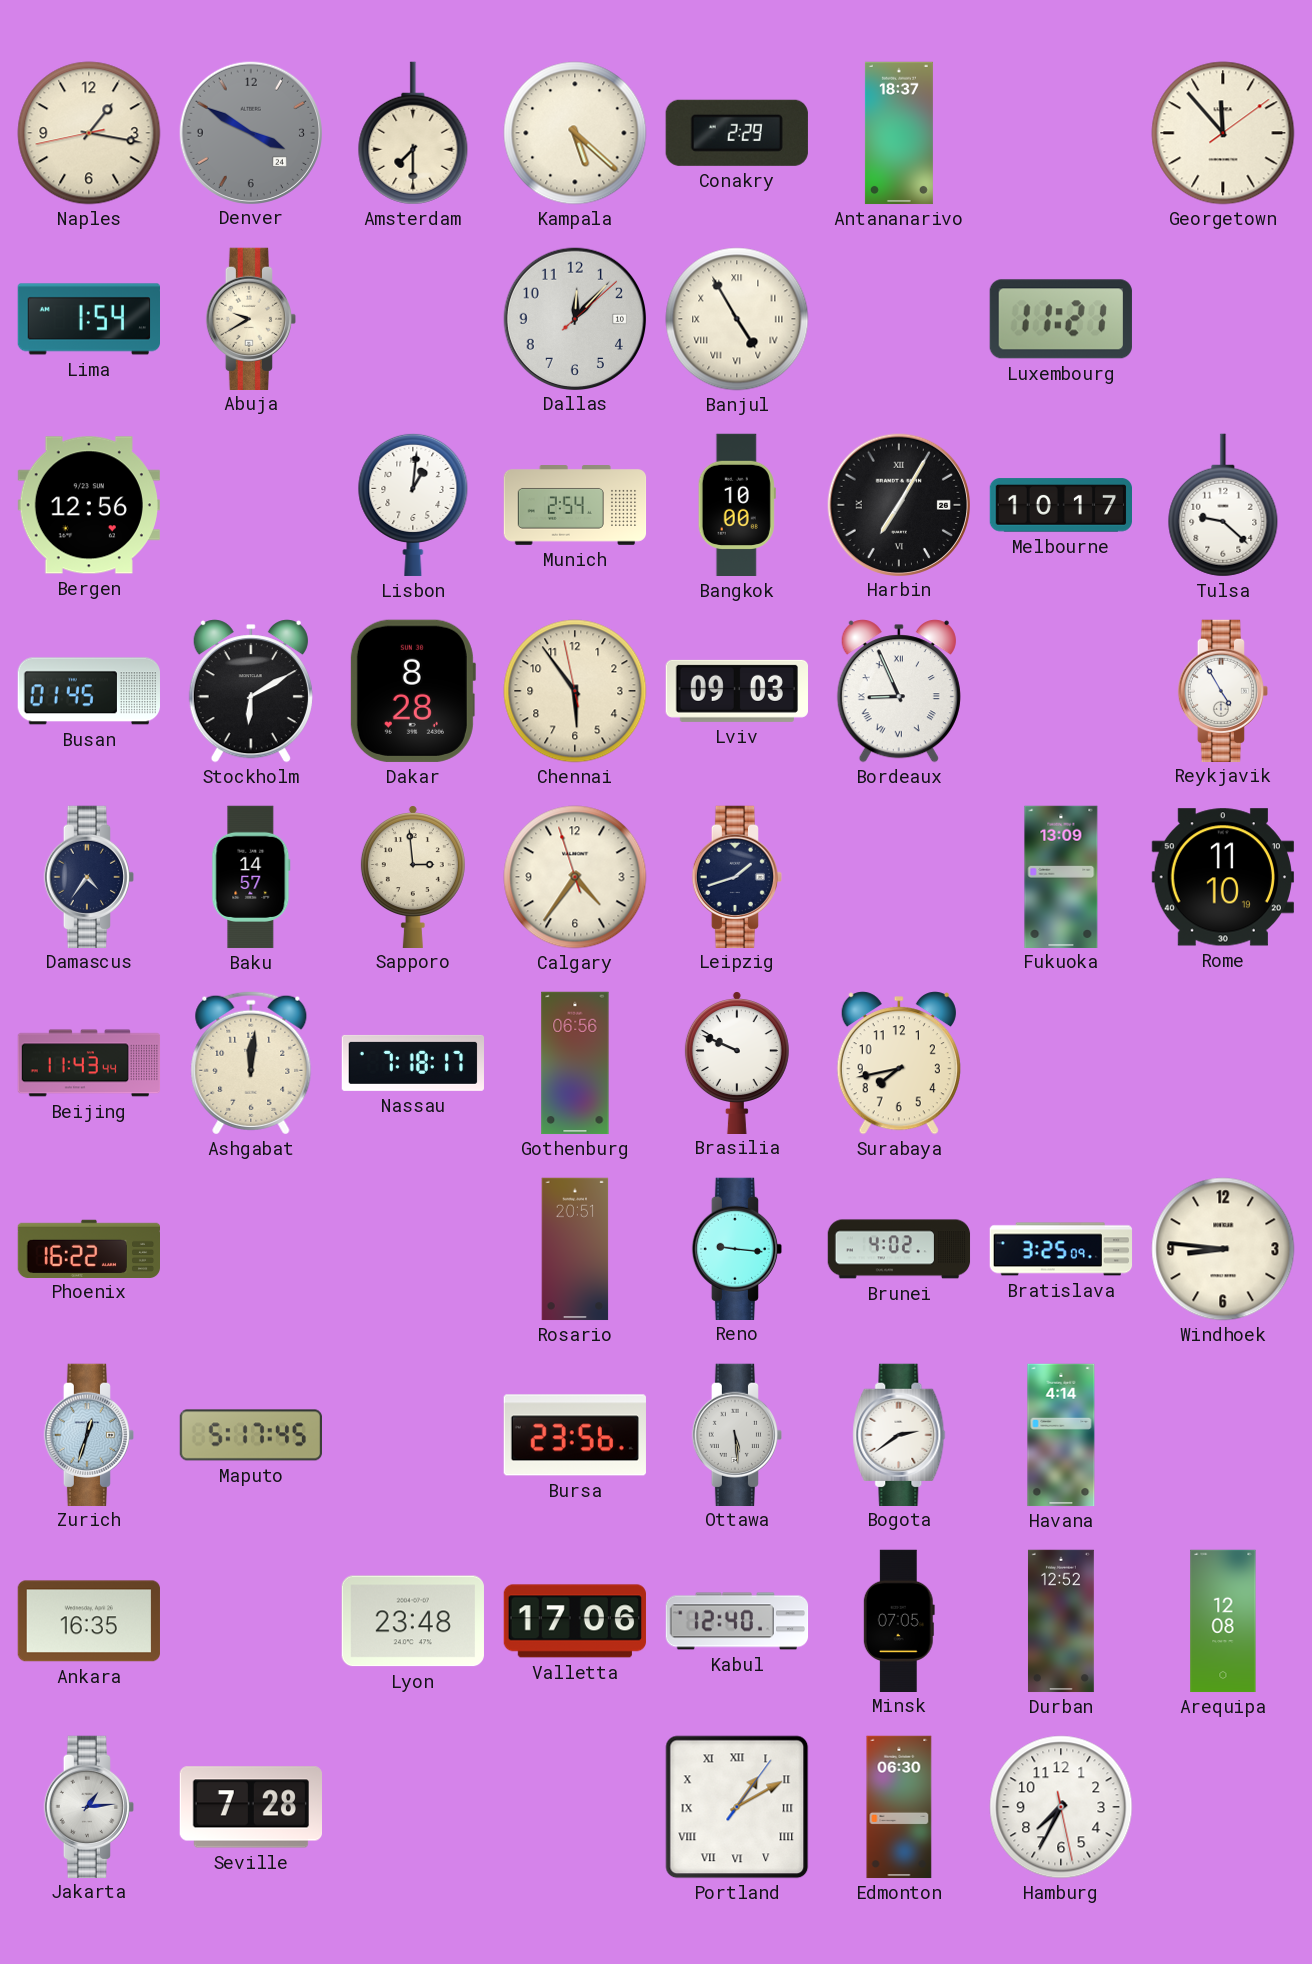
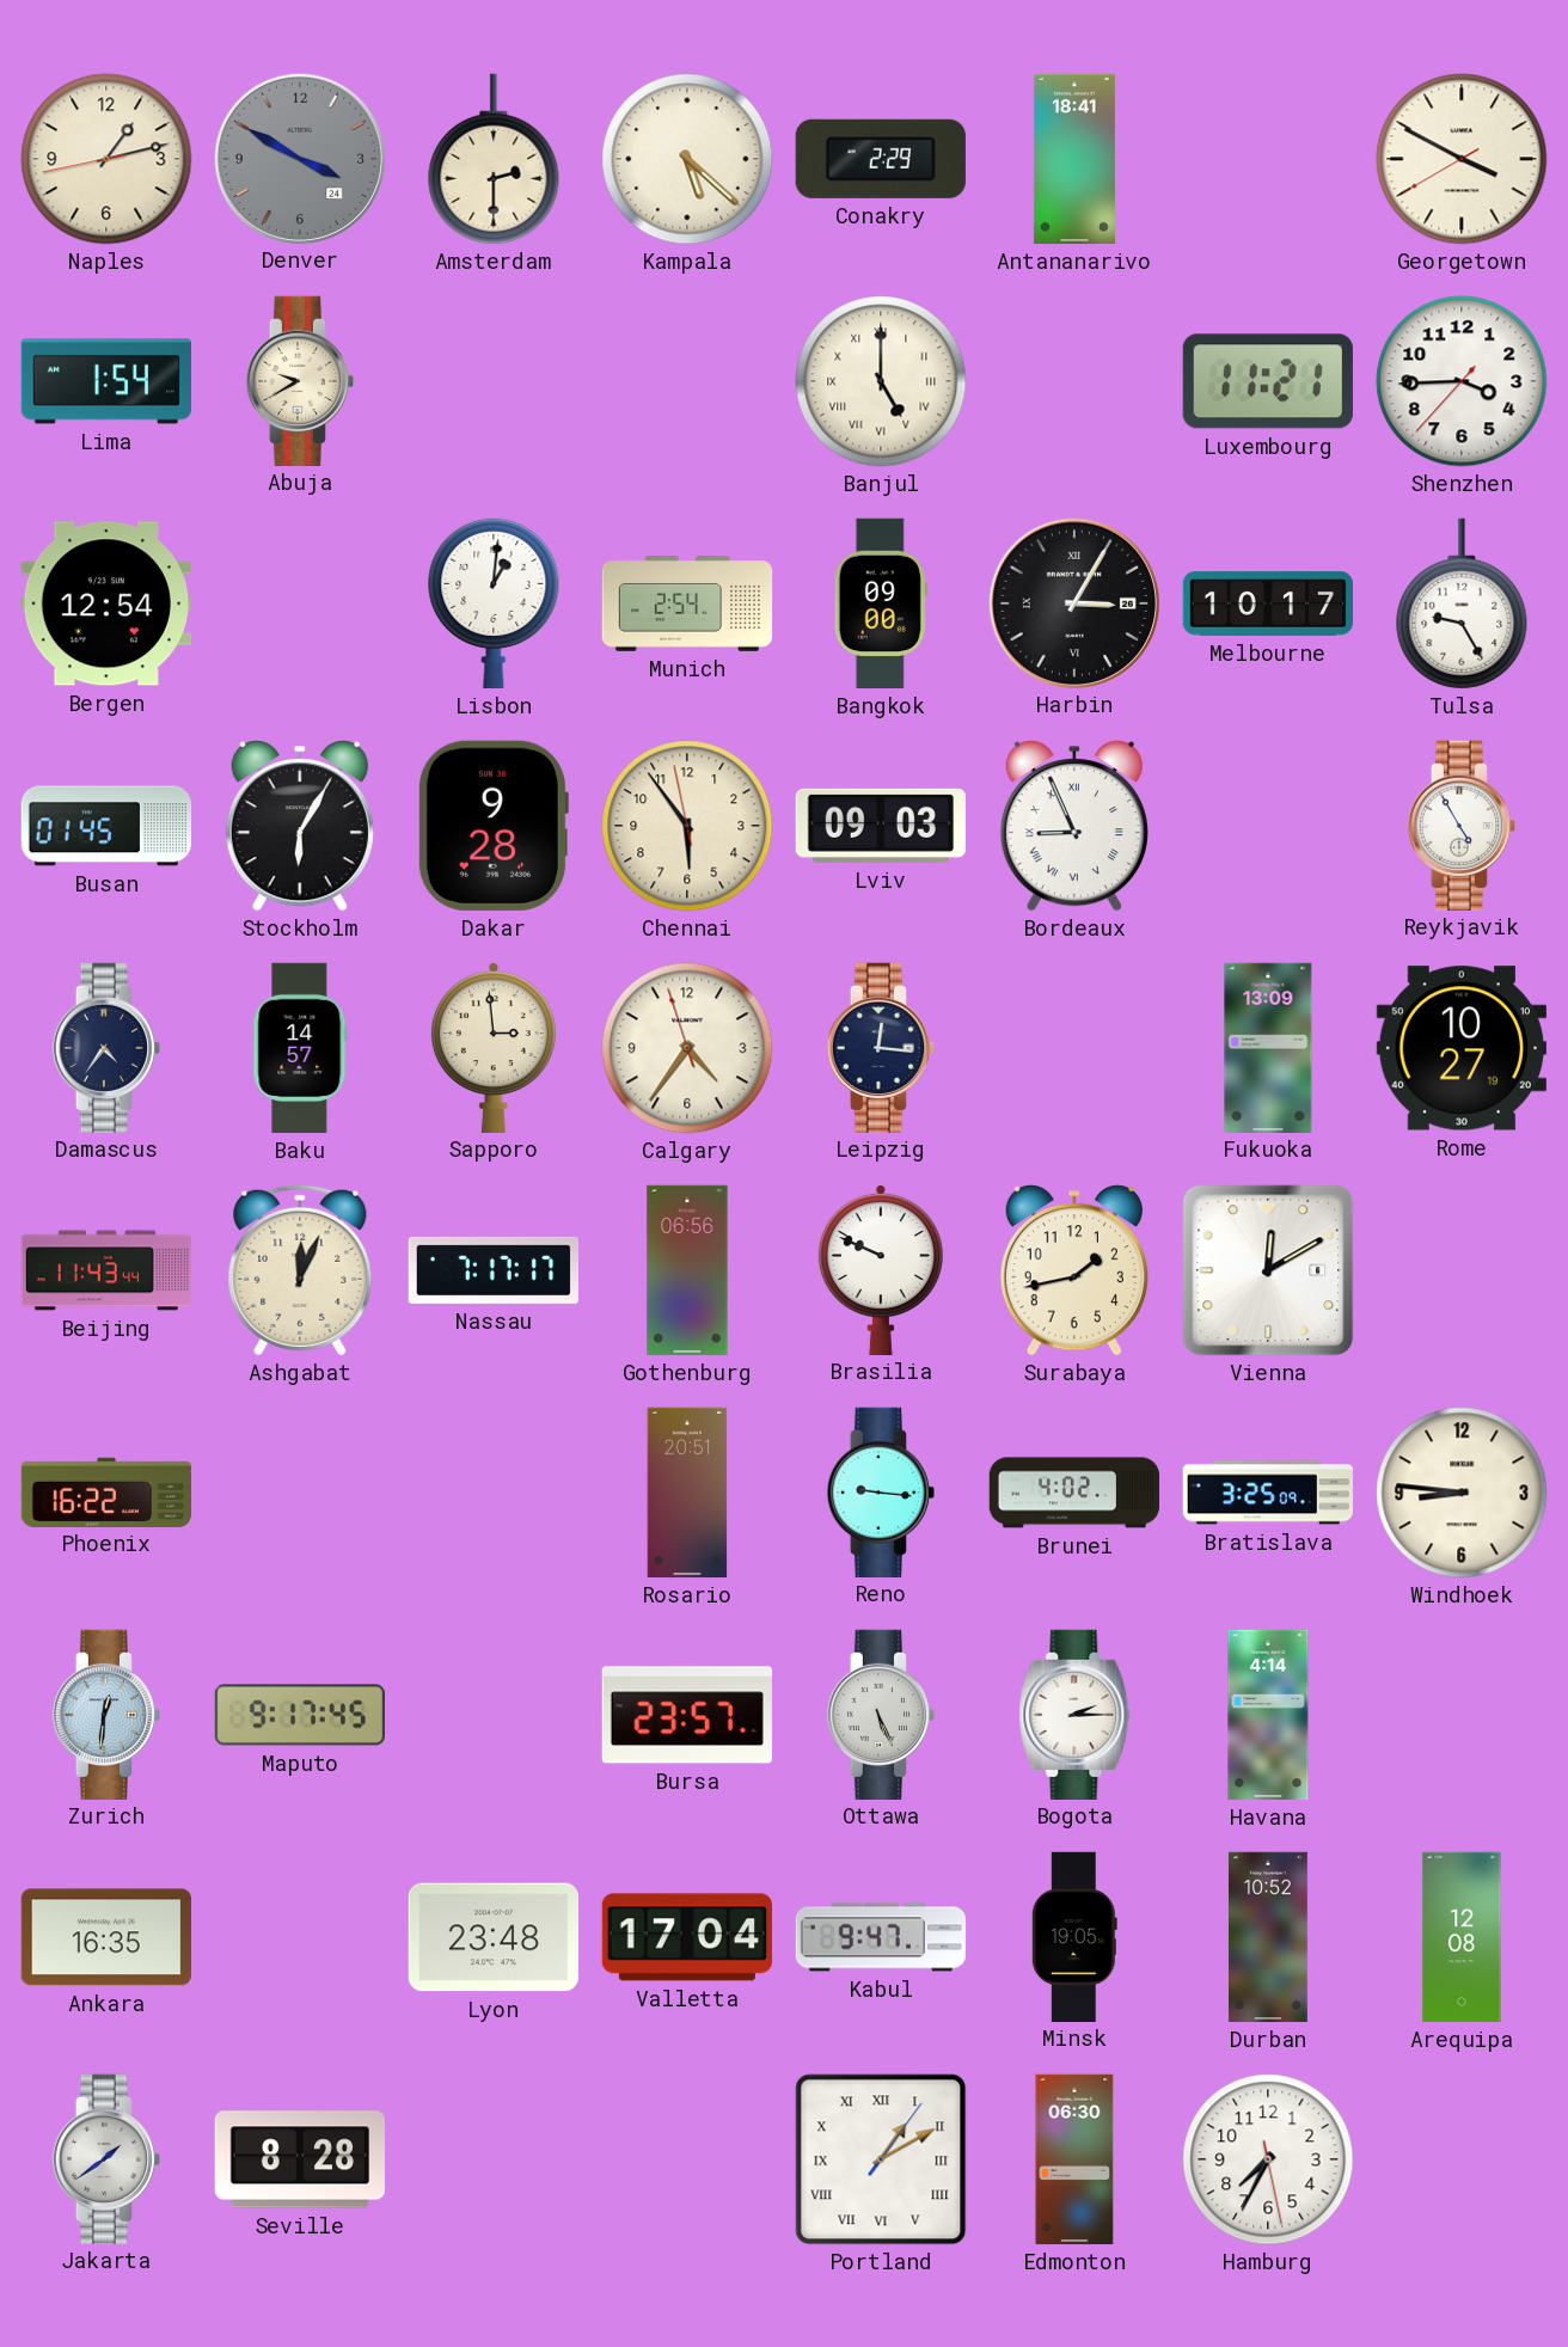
Naples: 1:16 -> 1:12 (106, 159)
Amsterdam: 7:30 -> 2:30 (494, 159)
Antananarivo: 18:37 -> 18:41 (1074, 159)
Georgetown: 11:53 -> 3:49 (1462, 159)
Dallas: 12:07 -> none (574, 318)
Banjul: 4:55 -> 5:00 (881, 381)
Shenzhen: none -> 3:44 (1462, 381)
Bergen: 12:56 -> 12:54 (106, 603)
Bangkok: 10:00 -> 09:00 (881, 603)
Harbin: 7:05 -> 3:05 (1073, 602)
Tulsa: 9:22 -> 9:25 (1462, 603)
Stockholm: 6:10 -> 6:05 (300, 826)
Dakar: 8:28 -> 9:28 (492, 826)
Leipzig: 1:42 -> 12:16 (880, 1047)
Rome: 11:10 -> 10:27 (1462, 1048)
Ashgabat: 12:01 -> 12:04 (300, 1270)
Nassau: 7:18 -> 7:17 (492, 1270)
Surabaya: 7:43 -> 1:43 (1074, 1270)
Vienna: none -> 12:10 (1268, 1270)
Zurich: 12:33 -> 12:31 (105, 1714)
Maputo: 5:17 -> 9:17 (299, 1715)
Bursa: 23:56 -> 23:57 (687, 1715)
Ottawa: 5:29 -> 5:26 (880, 1714)
Bogota: 2:39 -> 2:15 (1074, 1714)
Valletta: 17:06 -> 17:04 (687, 1937)
Kabul: 12:40 -> 9:47 (881, 1937)
Minsk: 07:05 -> 19:05 (1074, 1936)
Durban: 12:52 -> 10:52 (1268, 1937)
Jakarta: 1:14 -> 1:39 (105, 2158)
Seville: 7:28 -> 8:28 (299, 2159)
